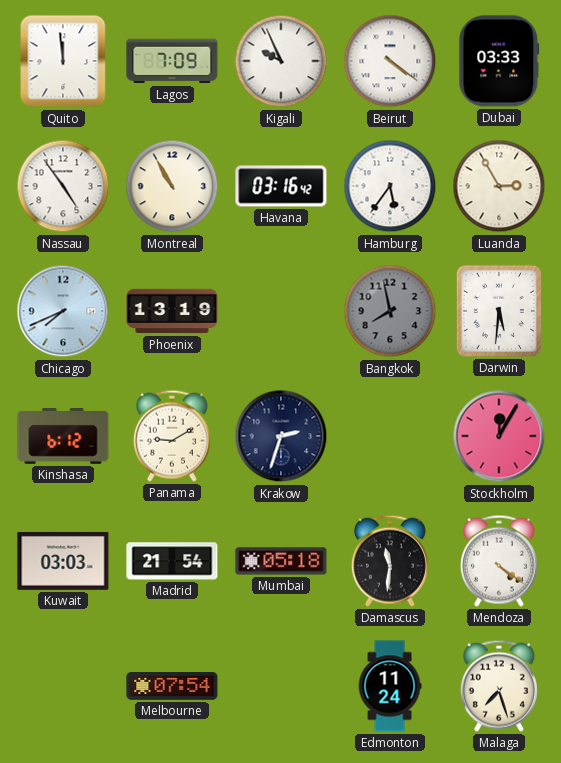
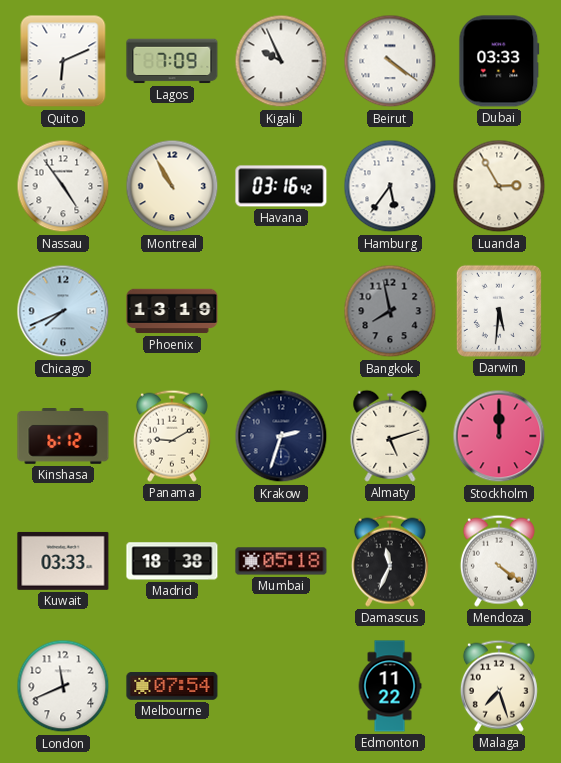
Quito: 11:59 -> 6:11 (63, 61)
Almaty: none -> 5:12 (390, 436)
Stockholm: 12:05 -> 12:00 (499, 436)
Kuwait: 03:03 -> 03:33 (63, 561)
Madrid: 21:54 -> 18:38 (172, 561)
Damascus: 11:31 -> 11:34 (390, 561)
London: none -> 11:41 (63, 686)
Edmonton: 11:24 -> 11:22 (390, 686)
